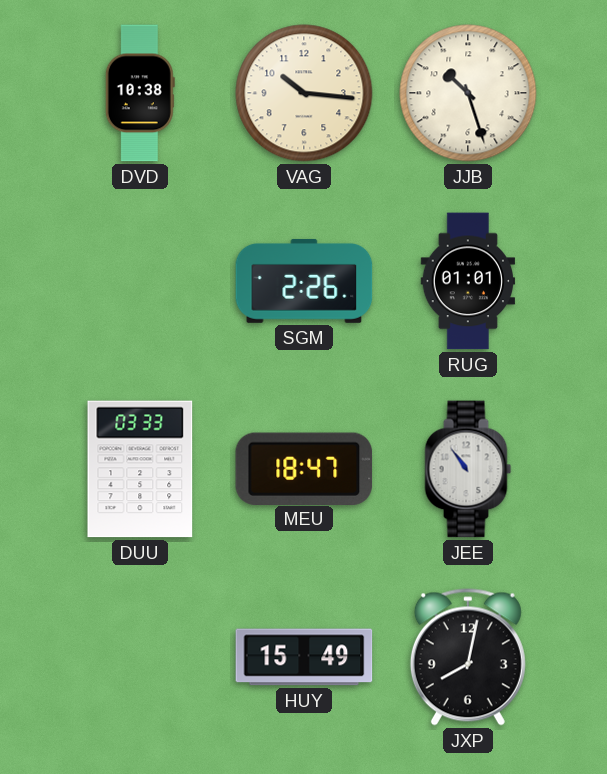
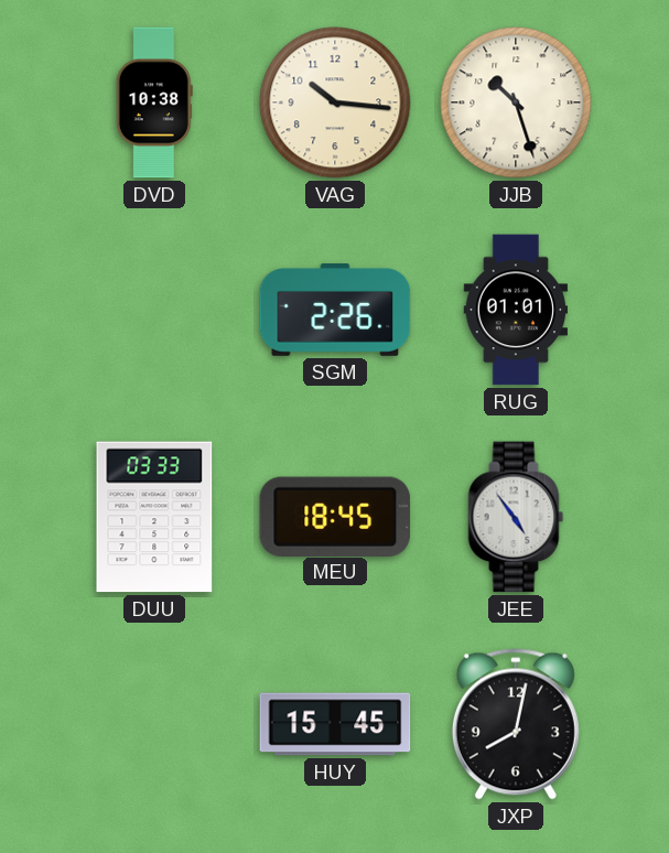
MEU: 18:47 -> 18:45 (335, 516)
JEE: 10:54 -> 4:54 (516, 517)
HUY: 15:49 -> 15:45 (335, 724)
